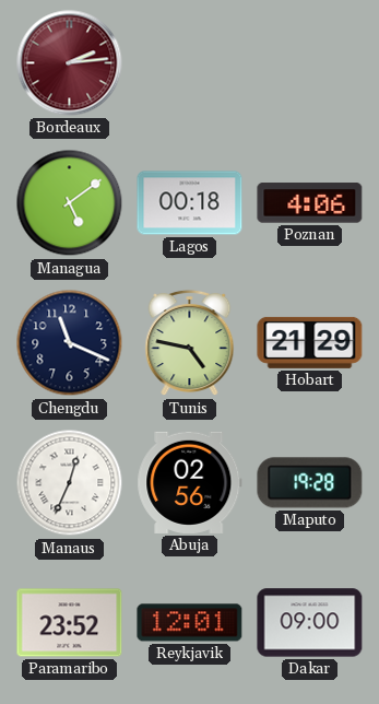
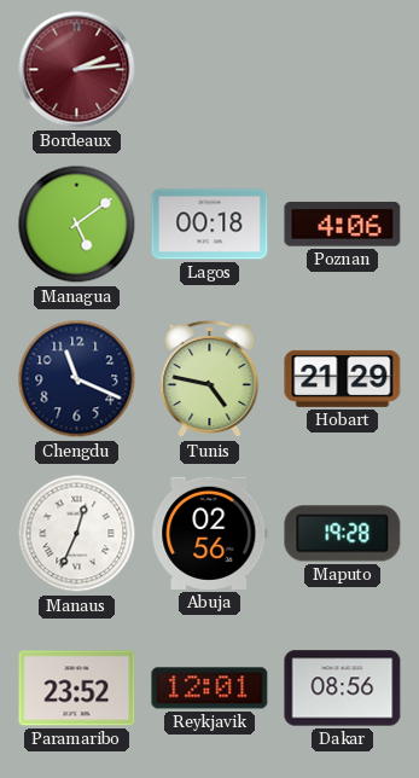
Dakar: 09:00 -> 08:56 (343, 689)
